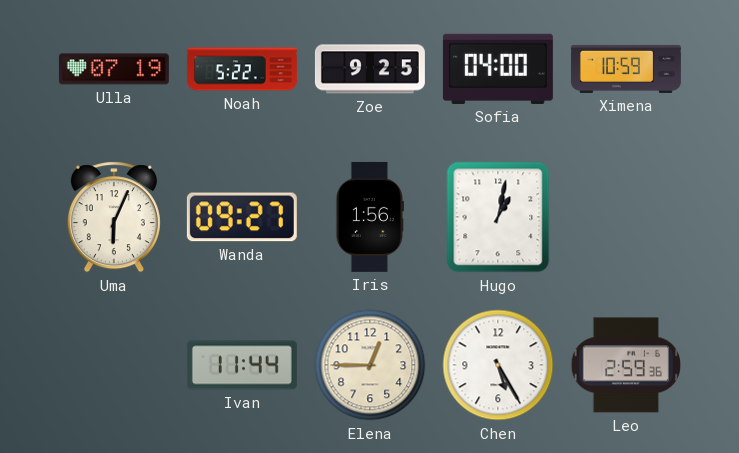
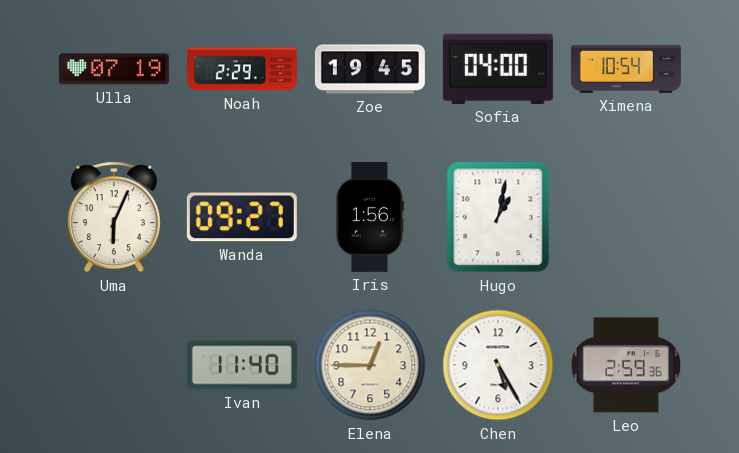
Noah: 5:22 -> 2:29 (242, 69)
Zoe: 9:25 -> 19:45 (370, 69)
Ximena: 10:59 -> 10:54 (626, 69)
Ivan: 11:44 -> 11:40 (242, 365)
